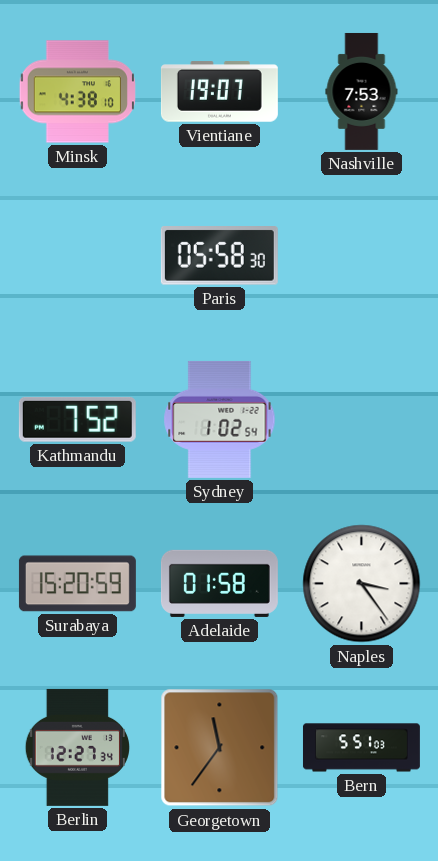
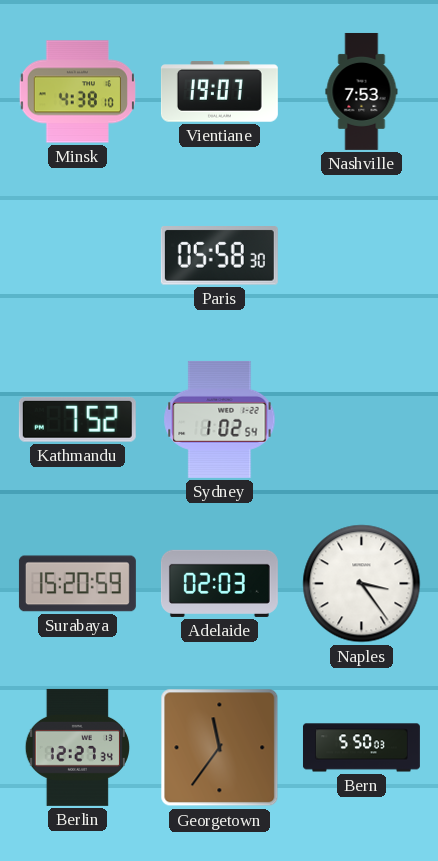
Adelaide: 01:58 -> 02:03 (219, 583)
Bern: 5:51 -> 5:50 (361, 748)
